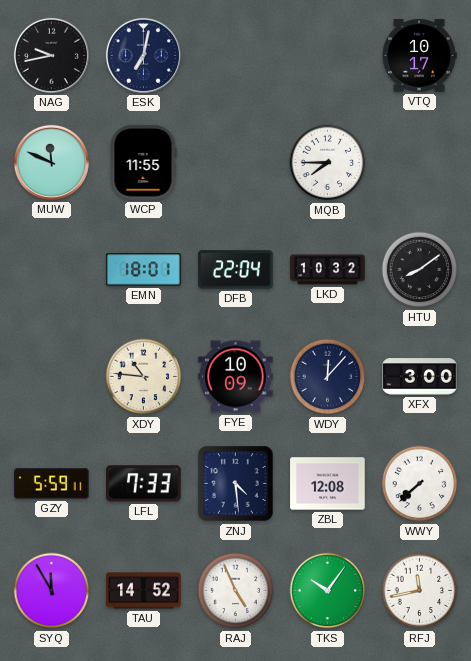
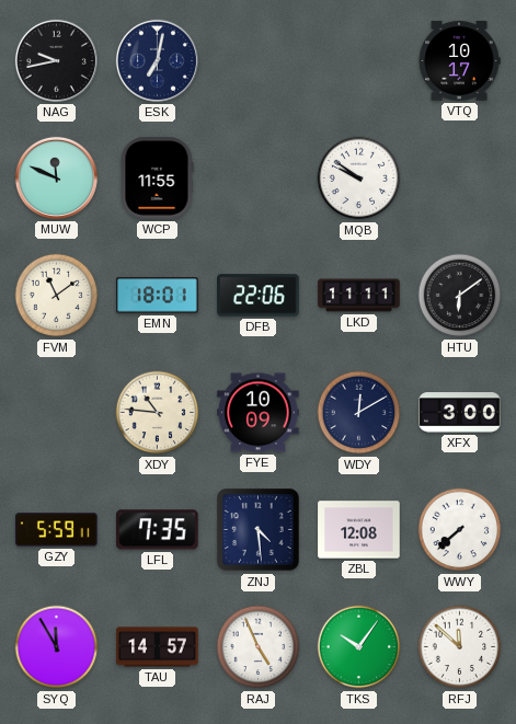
MQB: 7:45 -> 9:51 (359, 179)
FVM: none -> 11:09 (57, 296)
DFB: 22:04 -> 22:06 (259, 296)
LKD: 10:32 -> 11:11 (359, 296)
HTU: 8:09 -> 6:09 (460, 296)
WDY: 12:07 -> 12:10 (359, 413)
LFL: 7:33 -> 7:35 (158, 530)
TAU: 14:52 -> 14:57 (158, 647)
RFJ: 11:43 -> 11:52 (460, 647)
